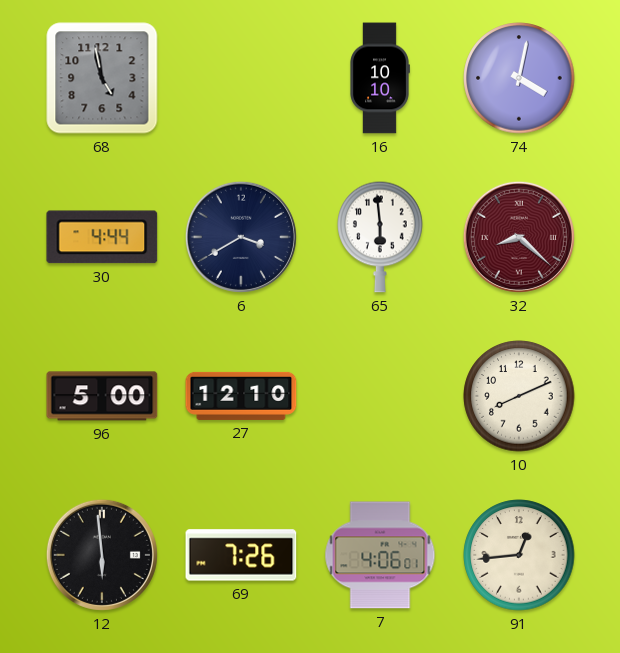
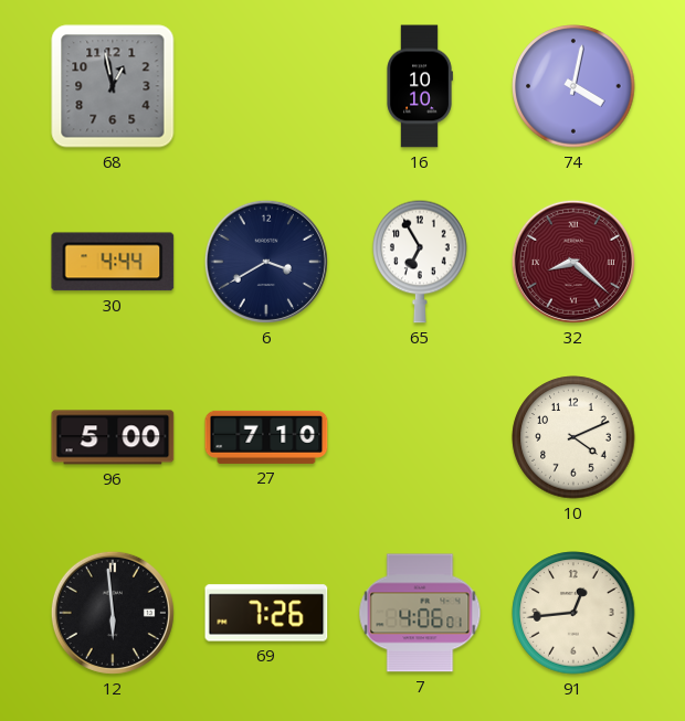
68: 4:58 -> 12:58 (113, 86)
65: 5:59 -> 6:55 (420, 262)
27: 12:10 -> 7:10 (266, 437)
10: 8:11 -> 4:11 (573, 437)
